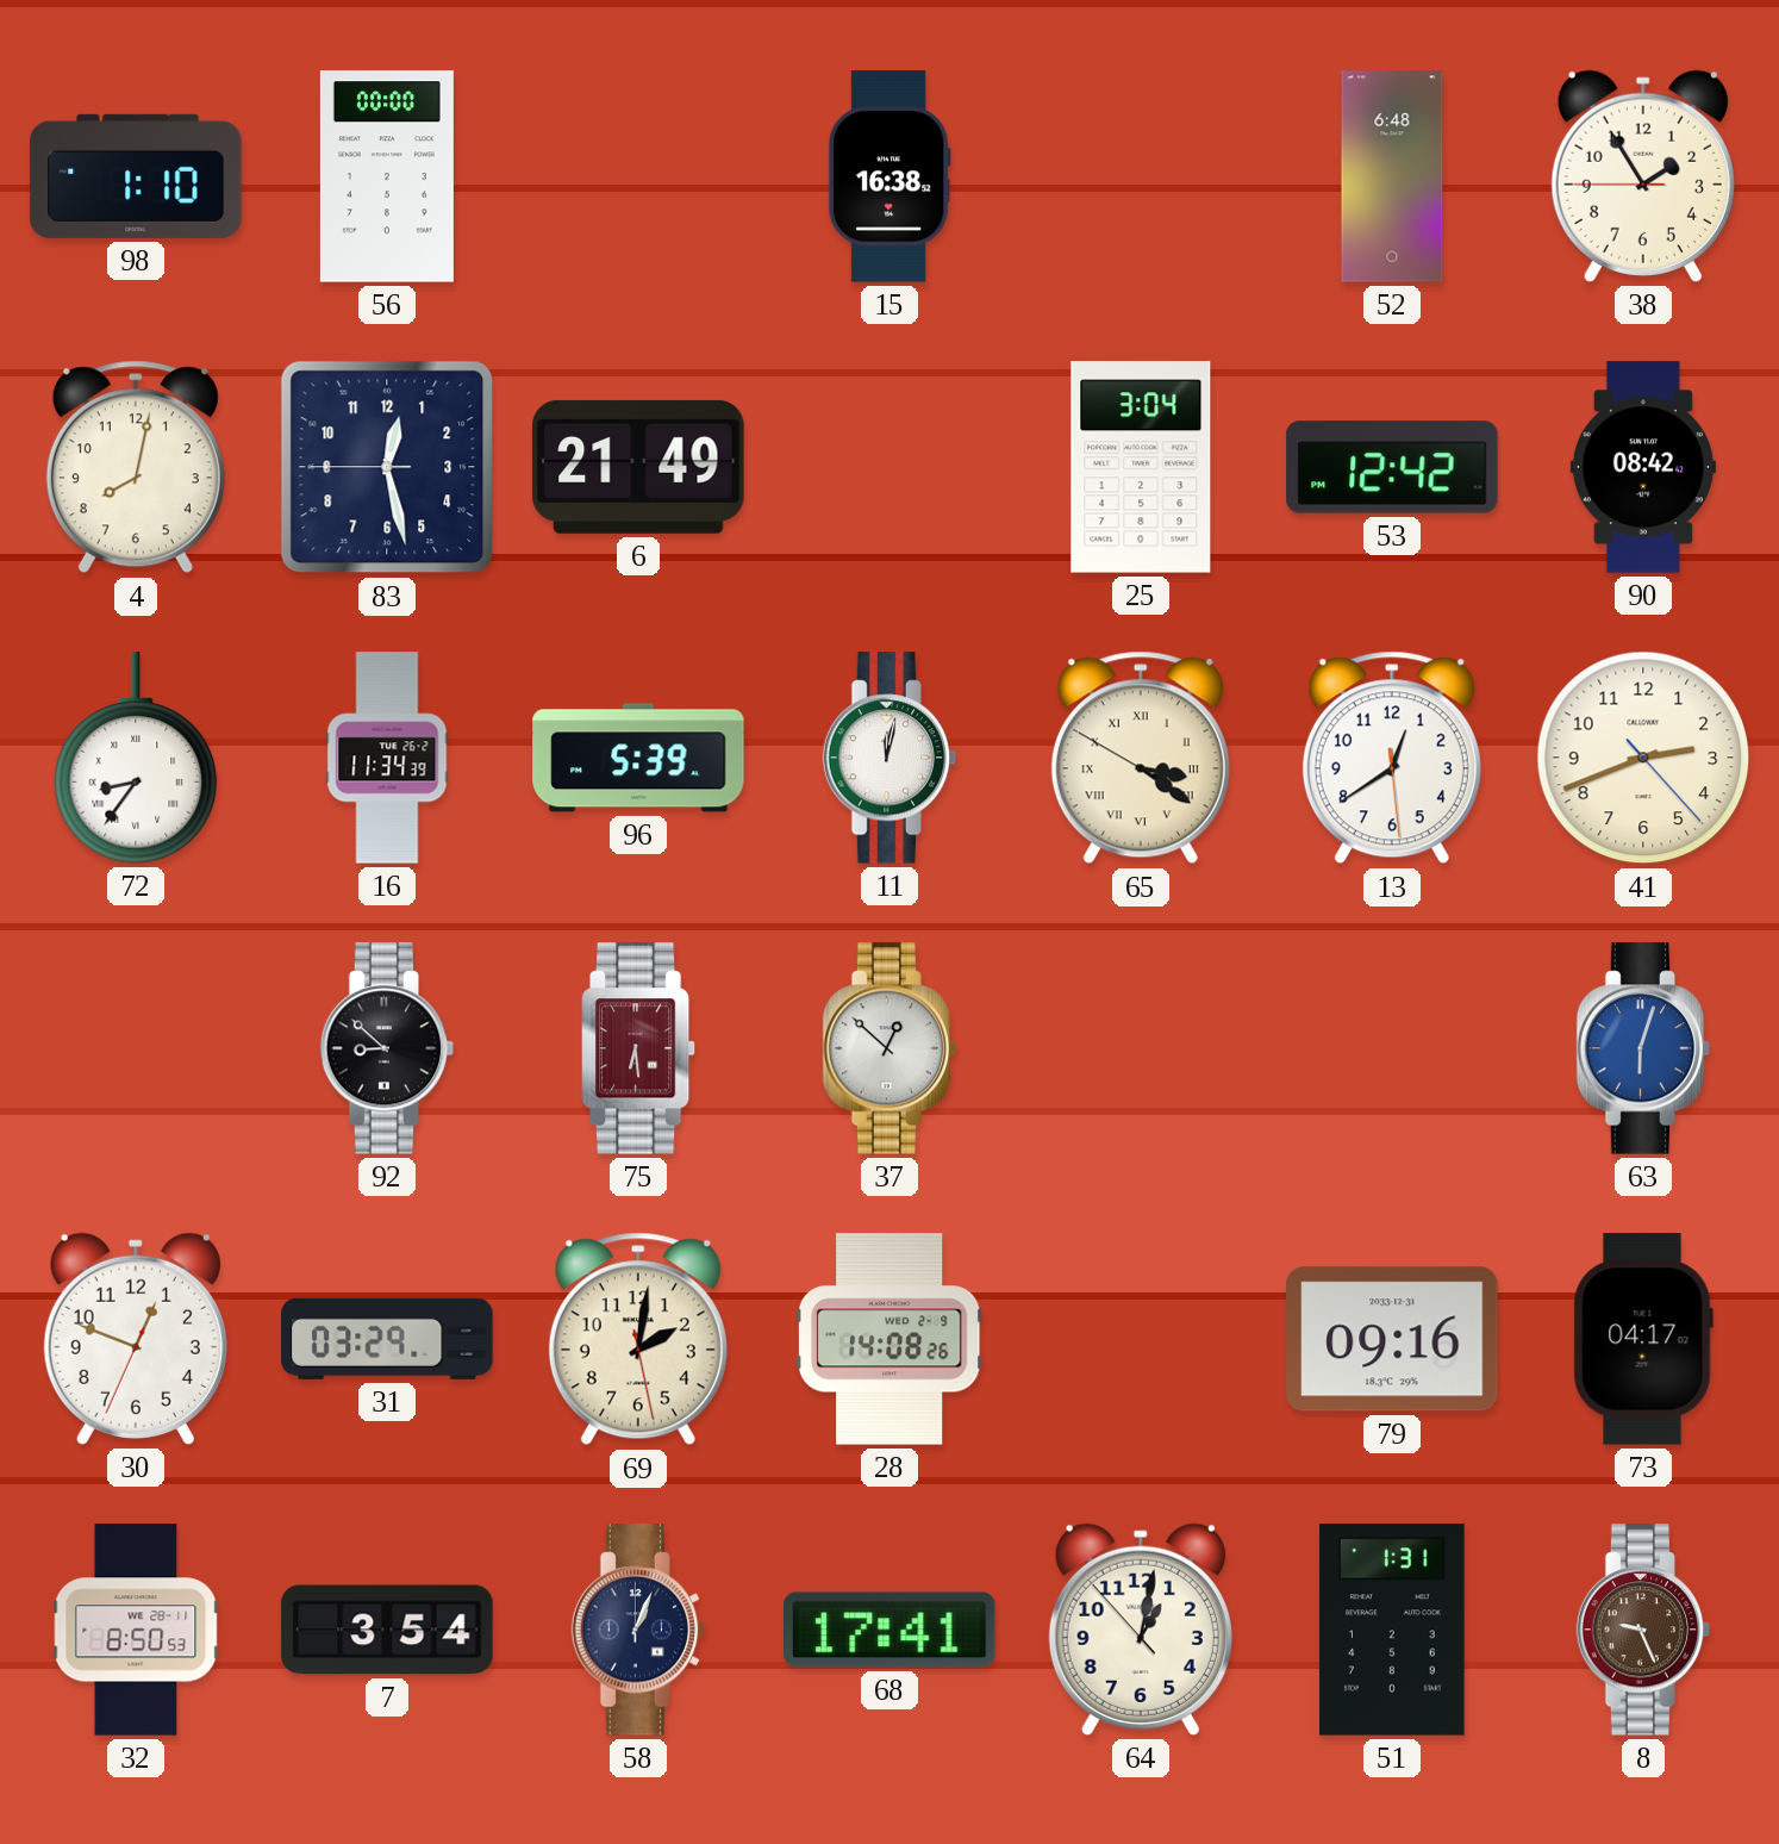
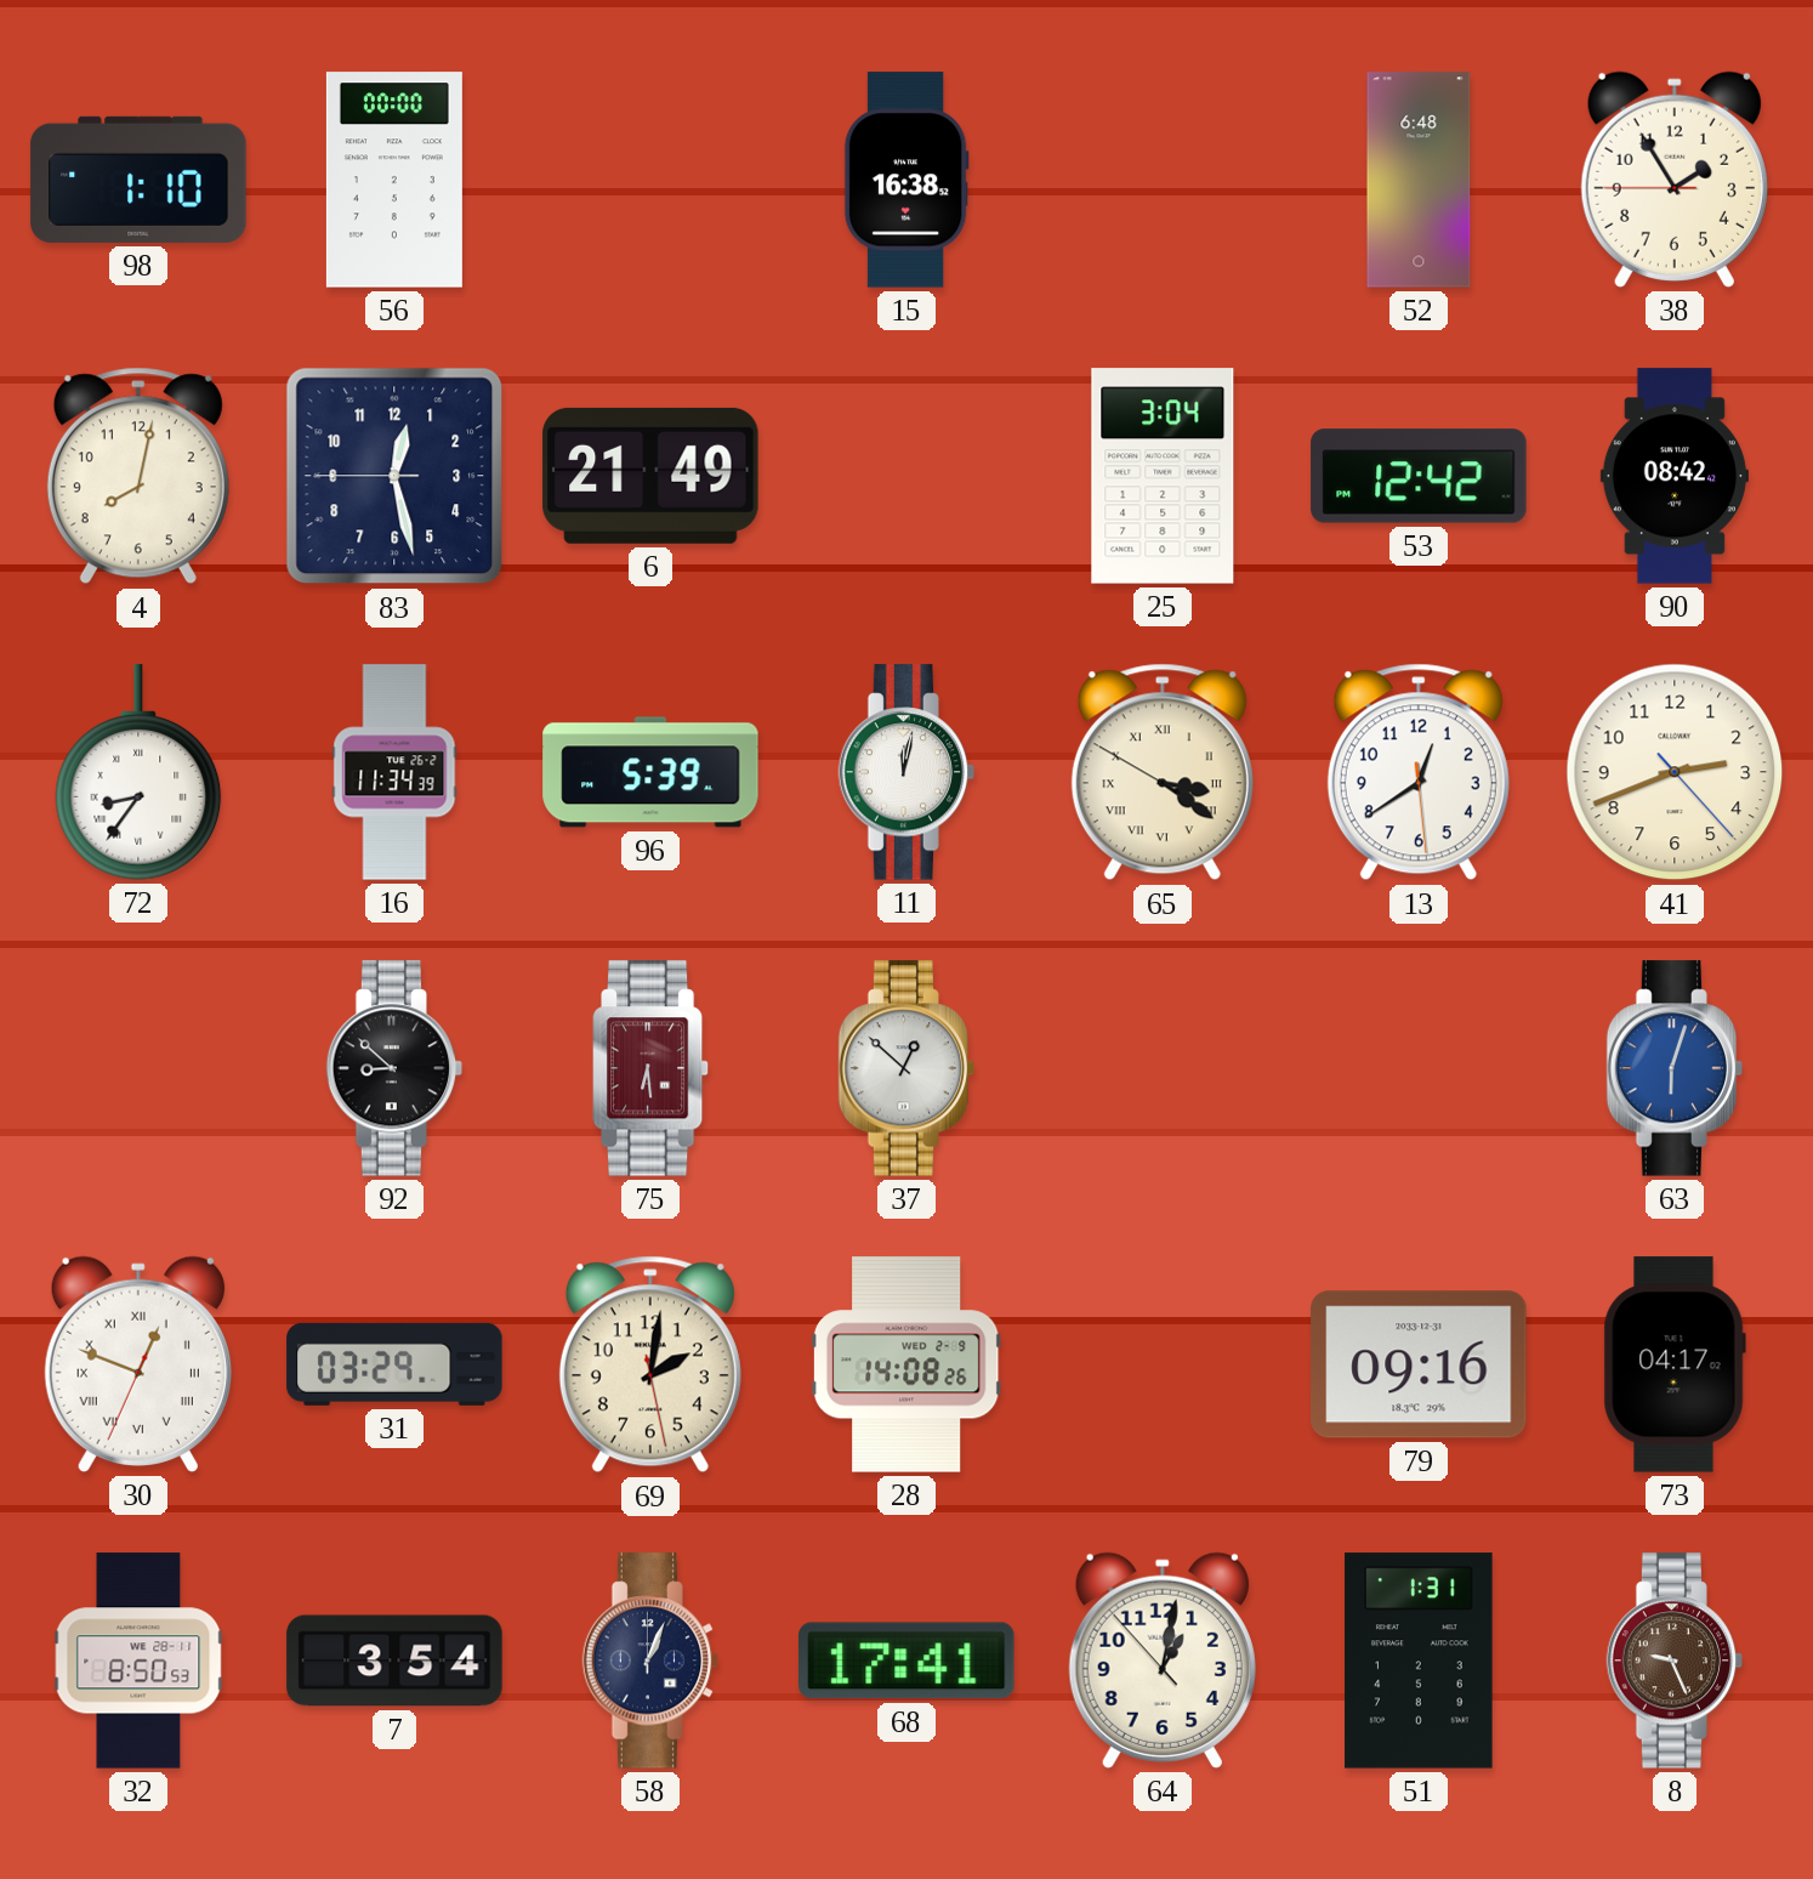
30 numerals: Arabic -> Roman (138, 1364)
